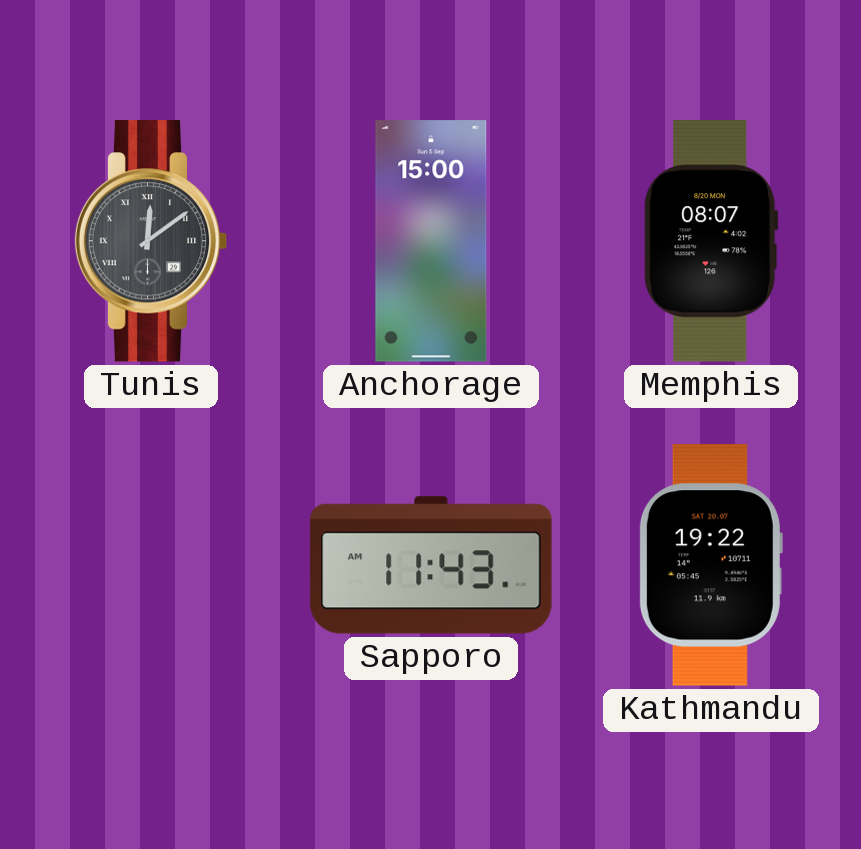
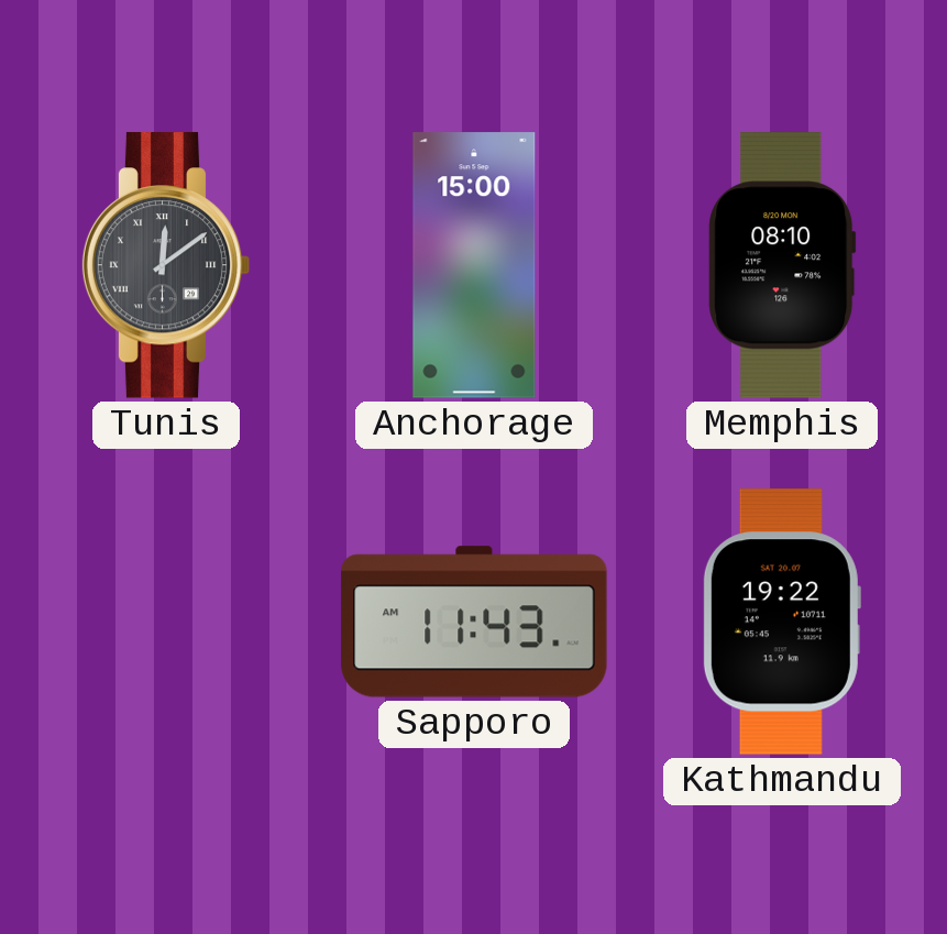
Memphis: 08:07 -> 08:10 (782, 265)
